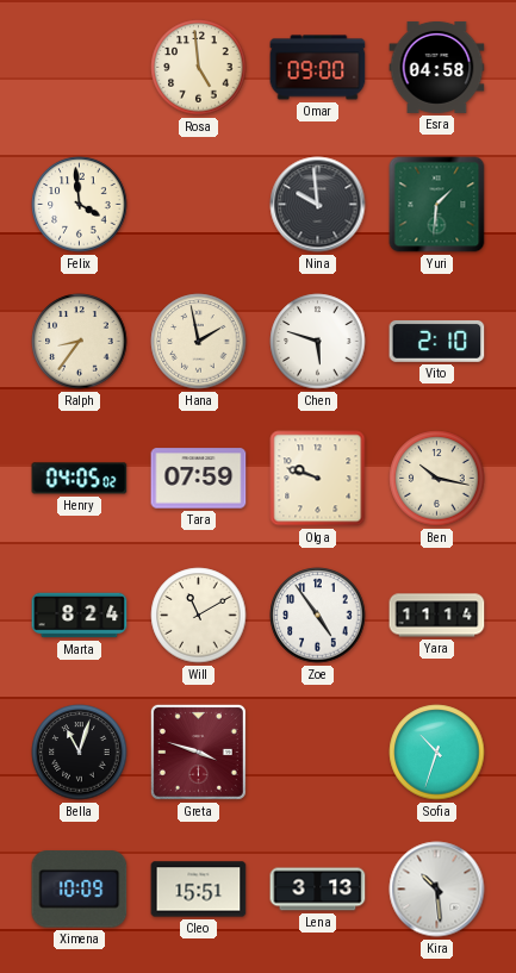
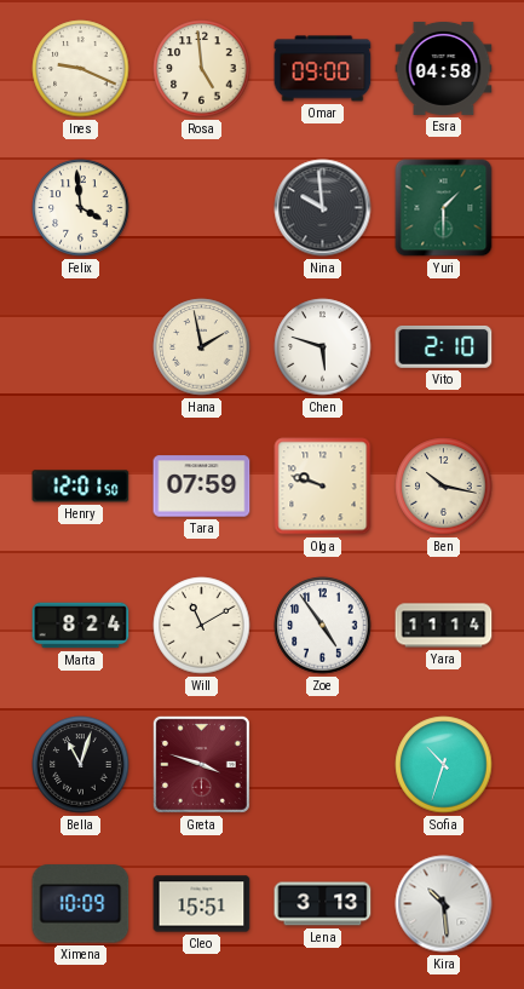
Ines: none -> 9:19 (81, 69)
Yuri: 1:31 -> 1:30 (444, 208)
Ralph: 8:36 -> none (80, 342)
Henry: 04:05 -> 12:01 (81, 487)
